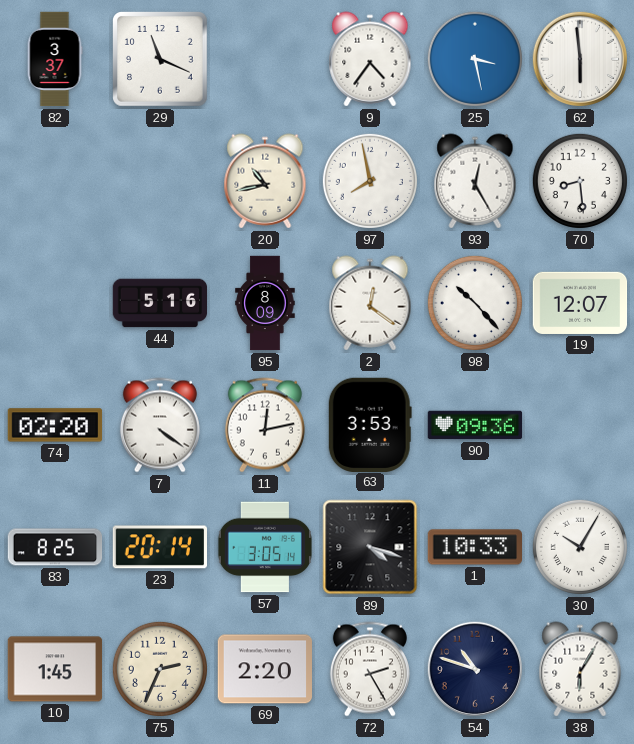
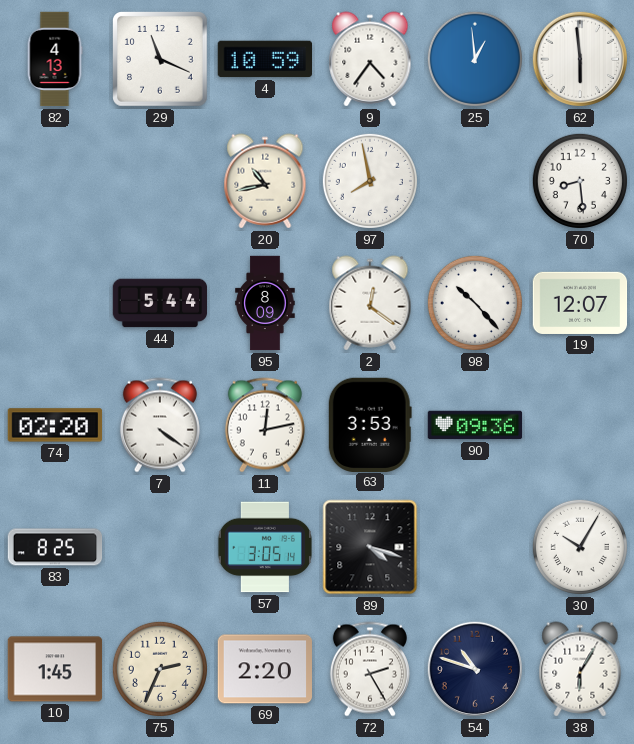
82: 3:37 -> 4:13 (55, 59)
4: none -> 10:59 (264, 59)
25: 3:28 -> 12:59 (475, 59)
93: 12:25 -> none (475, 181)
44: 5:16 -> 5:44 (160, 303)
23: 20:14 -> none (159, 547)
1: 10:33 -> none (475, 547)
